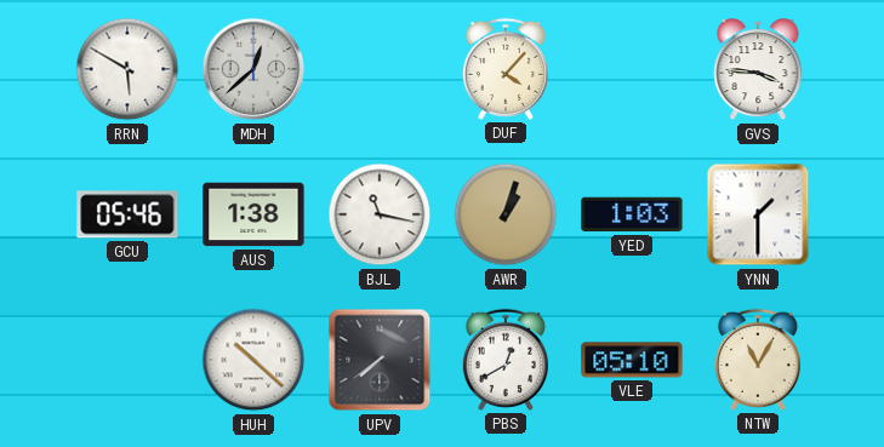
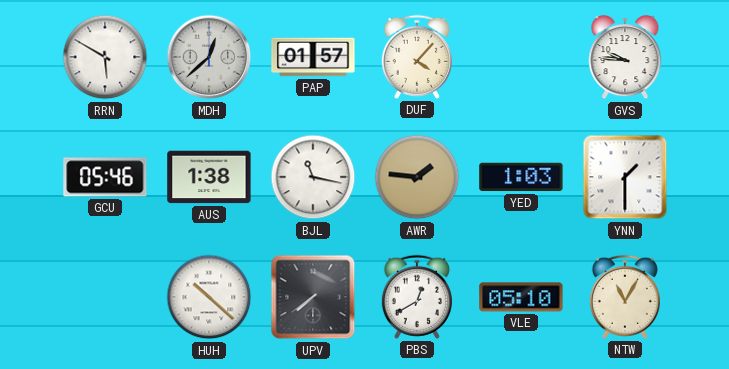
PAP: none -> 01:57 (313, 57)
GVS: 3:46 -> 9:46 (625, 58)
AWR: 1:03 -> 1:46 (417, 177)
